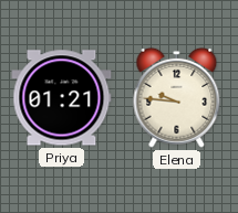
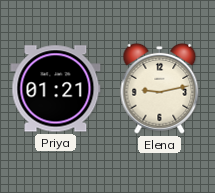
Elena: 9:46 -> 9:13 (160, 88)
